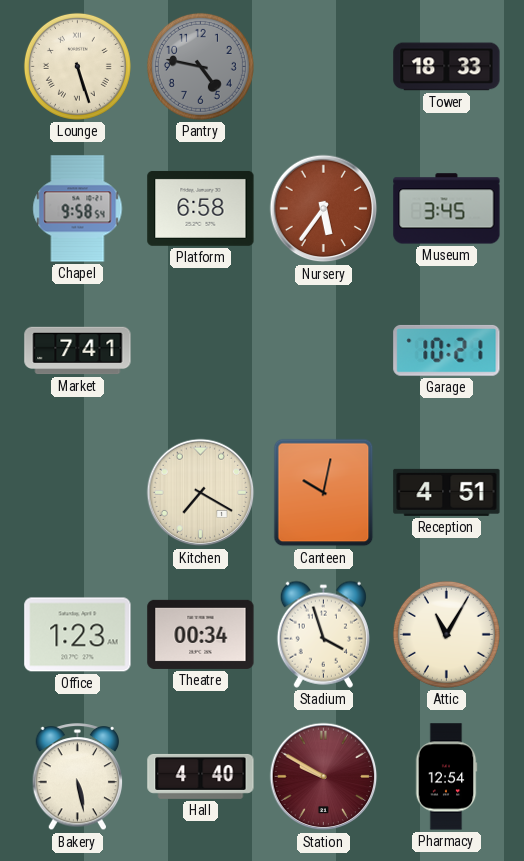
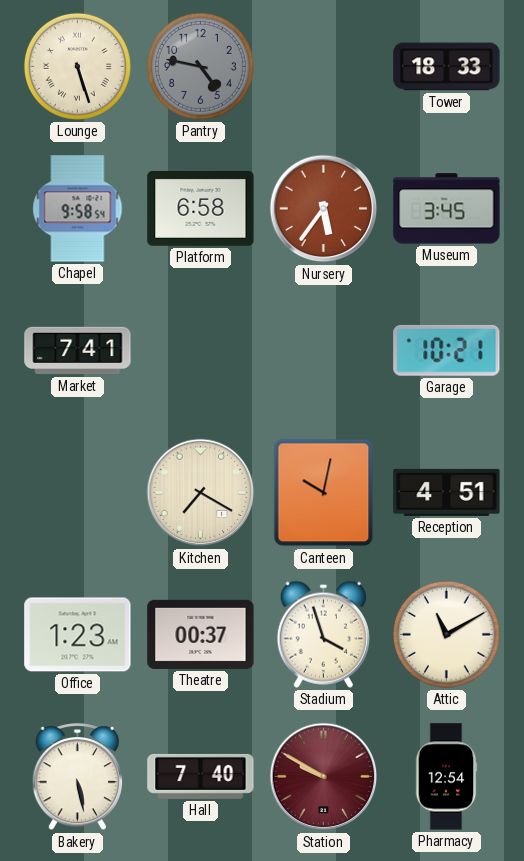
Theatre: 00:34 -> 00:37 (201, 634)
Attic: 11:05 -> 11:10 (446, 634)
Hall: 4:40 -> 7:40 (201, 776)
